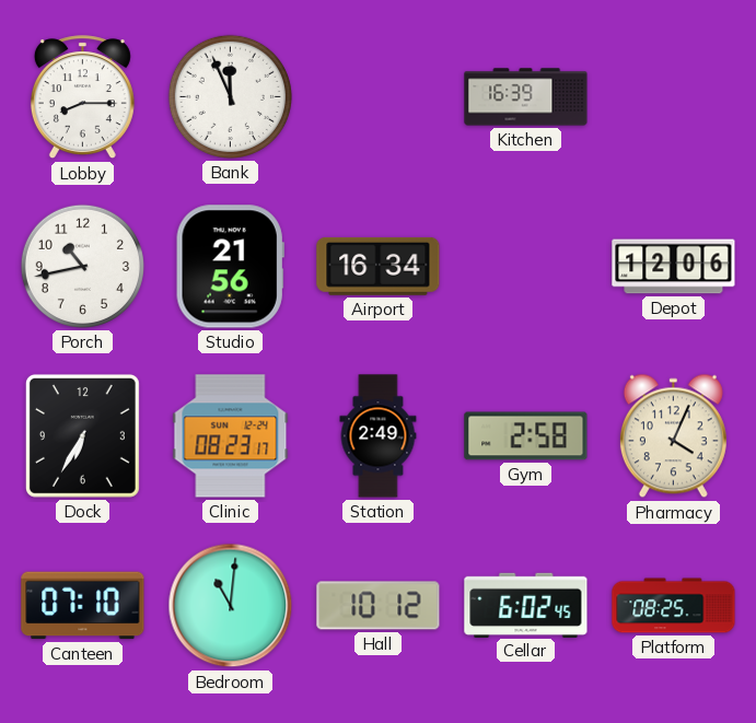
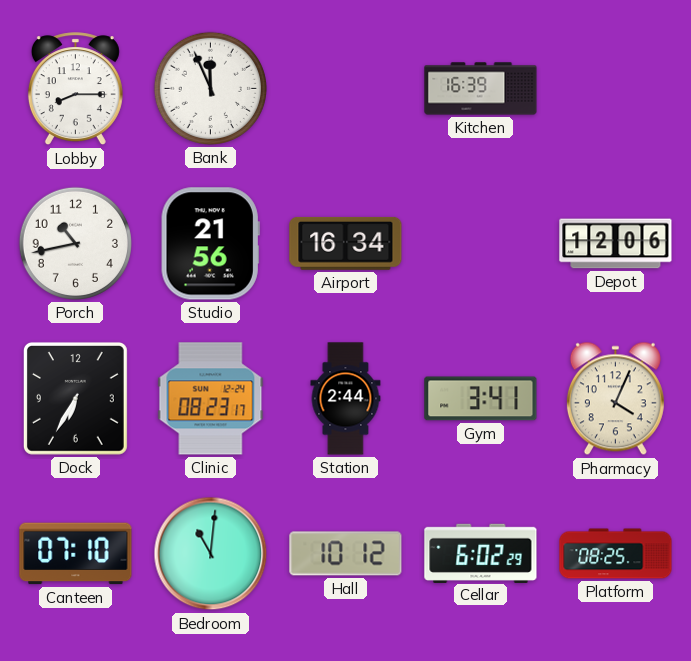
Station: 2:49 -> 2:44 (346, 399)
Gym: 2:58 -> 3:41 (481, 399)
Cellar: 6:02:45 -> 6:02:29 (481, 553)
